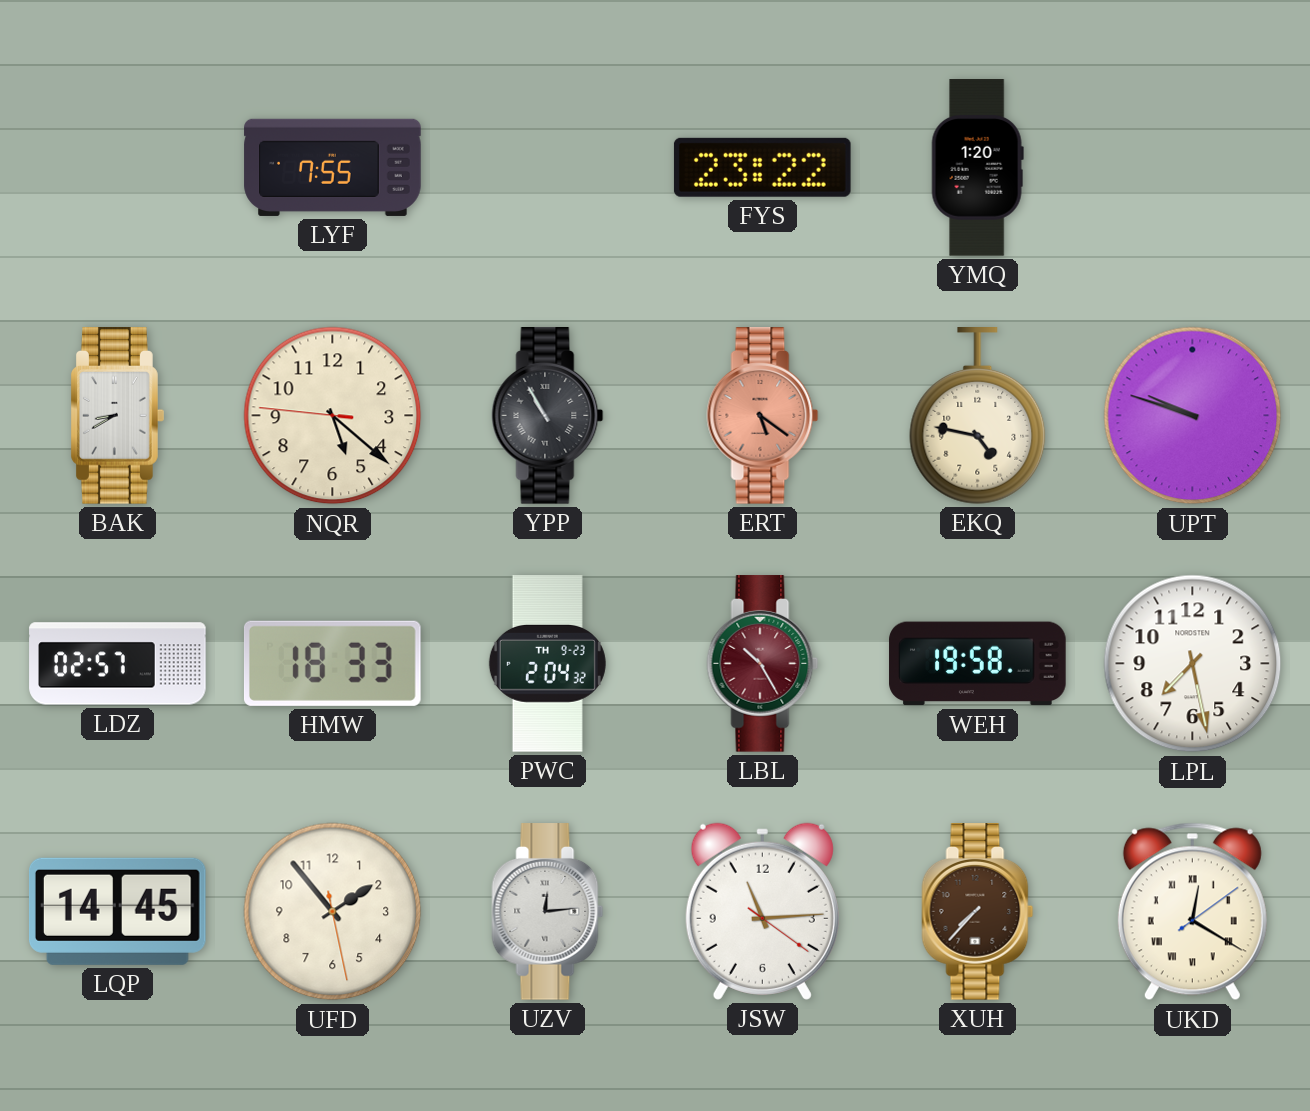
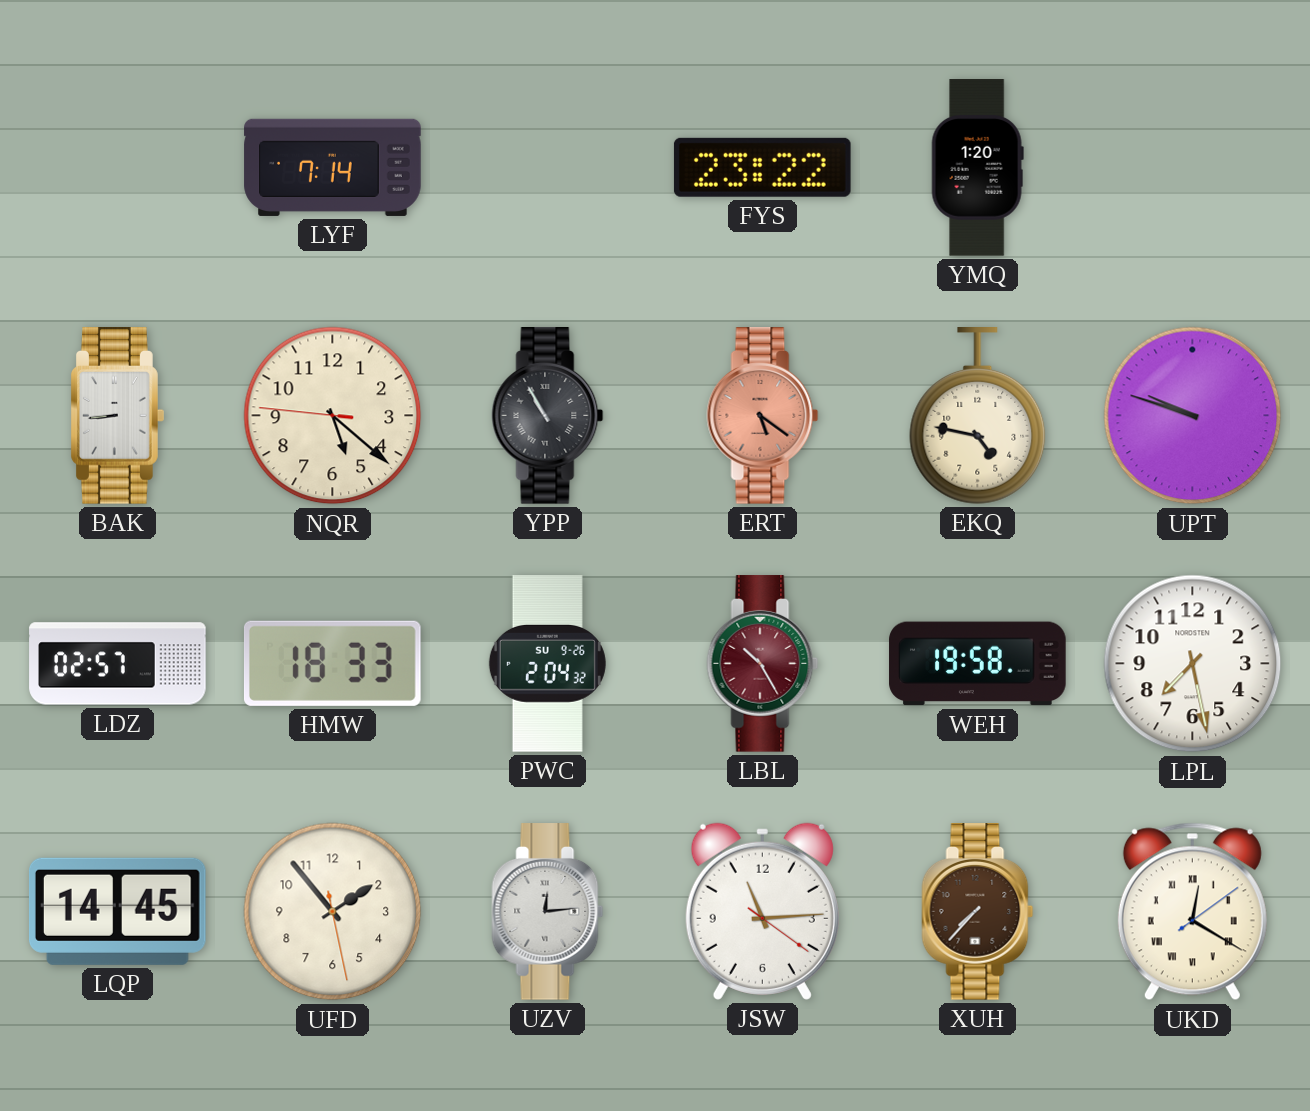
LYF: 7:55 -> 7:14 (333, 167)
BAK: 8:40 -> 8:44 (118, 416)
PWC date: TH 9-23 -> SU 9-26 (547, 664)
